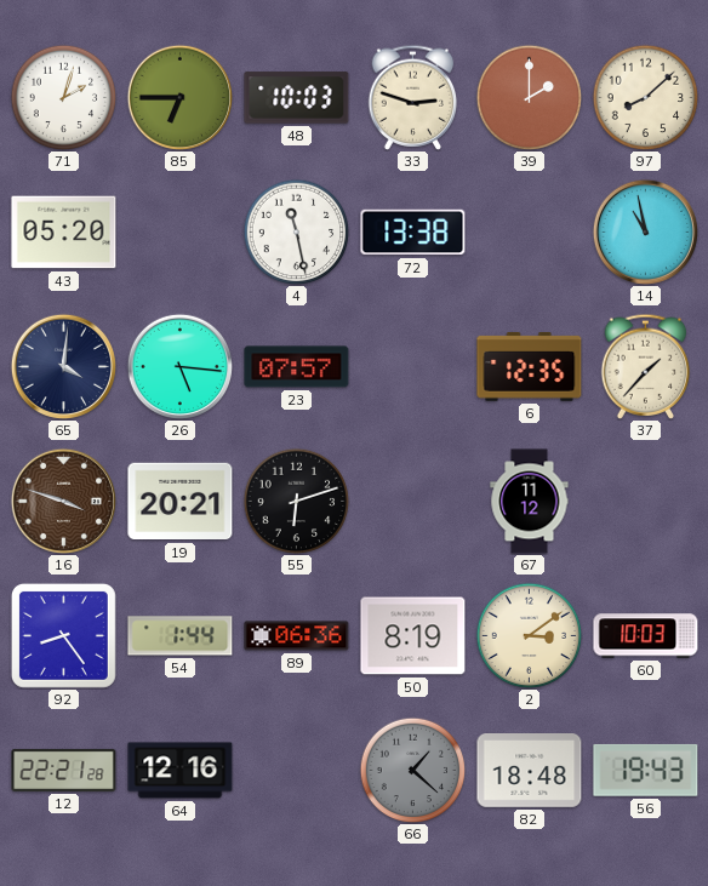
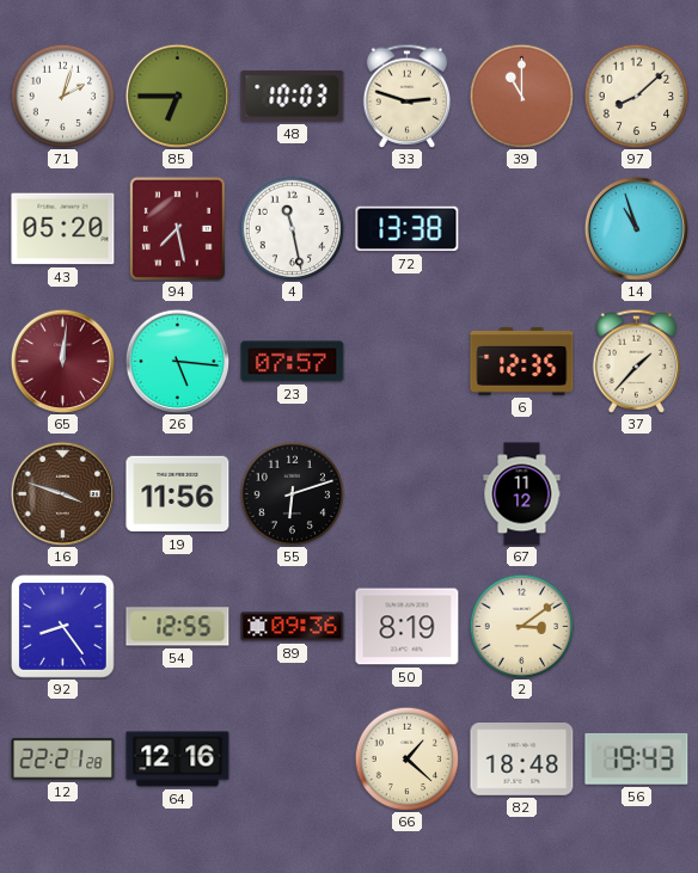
39: 2:00 -> 11:00 (521, 96)
94: none -> 7:28 (177, 228)
14: 10:58 -> 10:57 (636, 228)
65: 4:01 -> 12:01 (62, 361)
65 dial: navy -> burgundy (62, 361)
19: 20:21 -> 11:56 (178, 494)
54: 1:44 -> 12:55 (178, 627)
89: 06:36 -> 09:36 (293, 627)
60: 10:03 -> none (646, 636)
66 dial: grey -> cream (406, 758)
